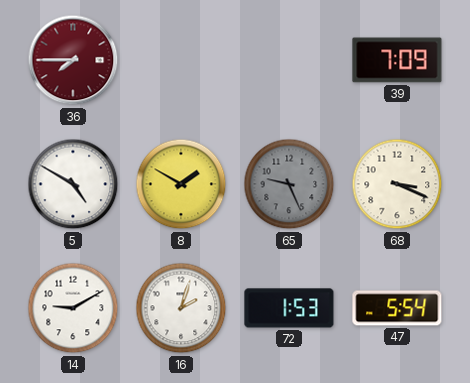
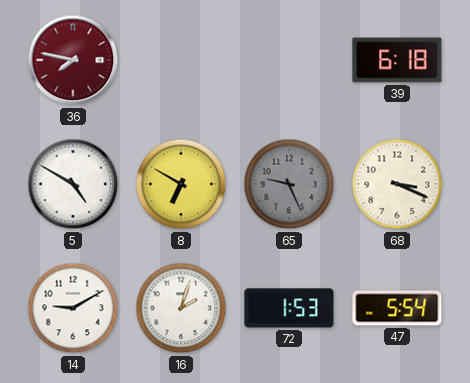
36: 7:45 -> 7:47 (73, 60)
39: 7:09 -> 6:18 (397, 60)
8: 1:50 -> 6:50 (181, 184)
